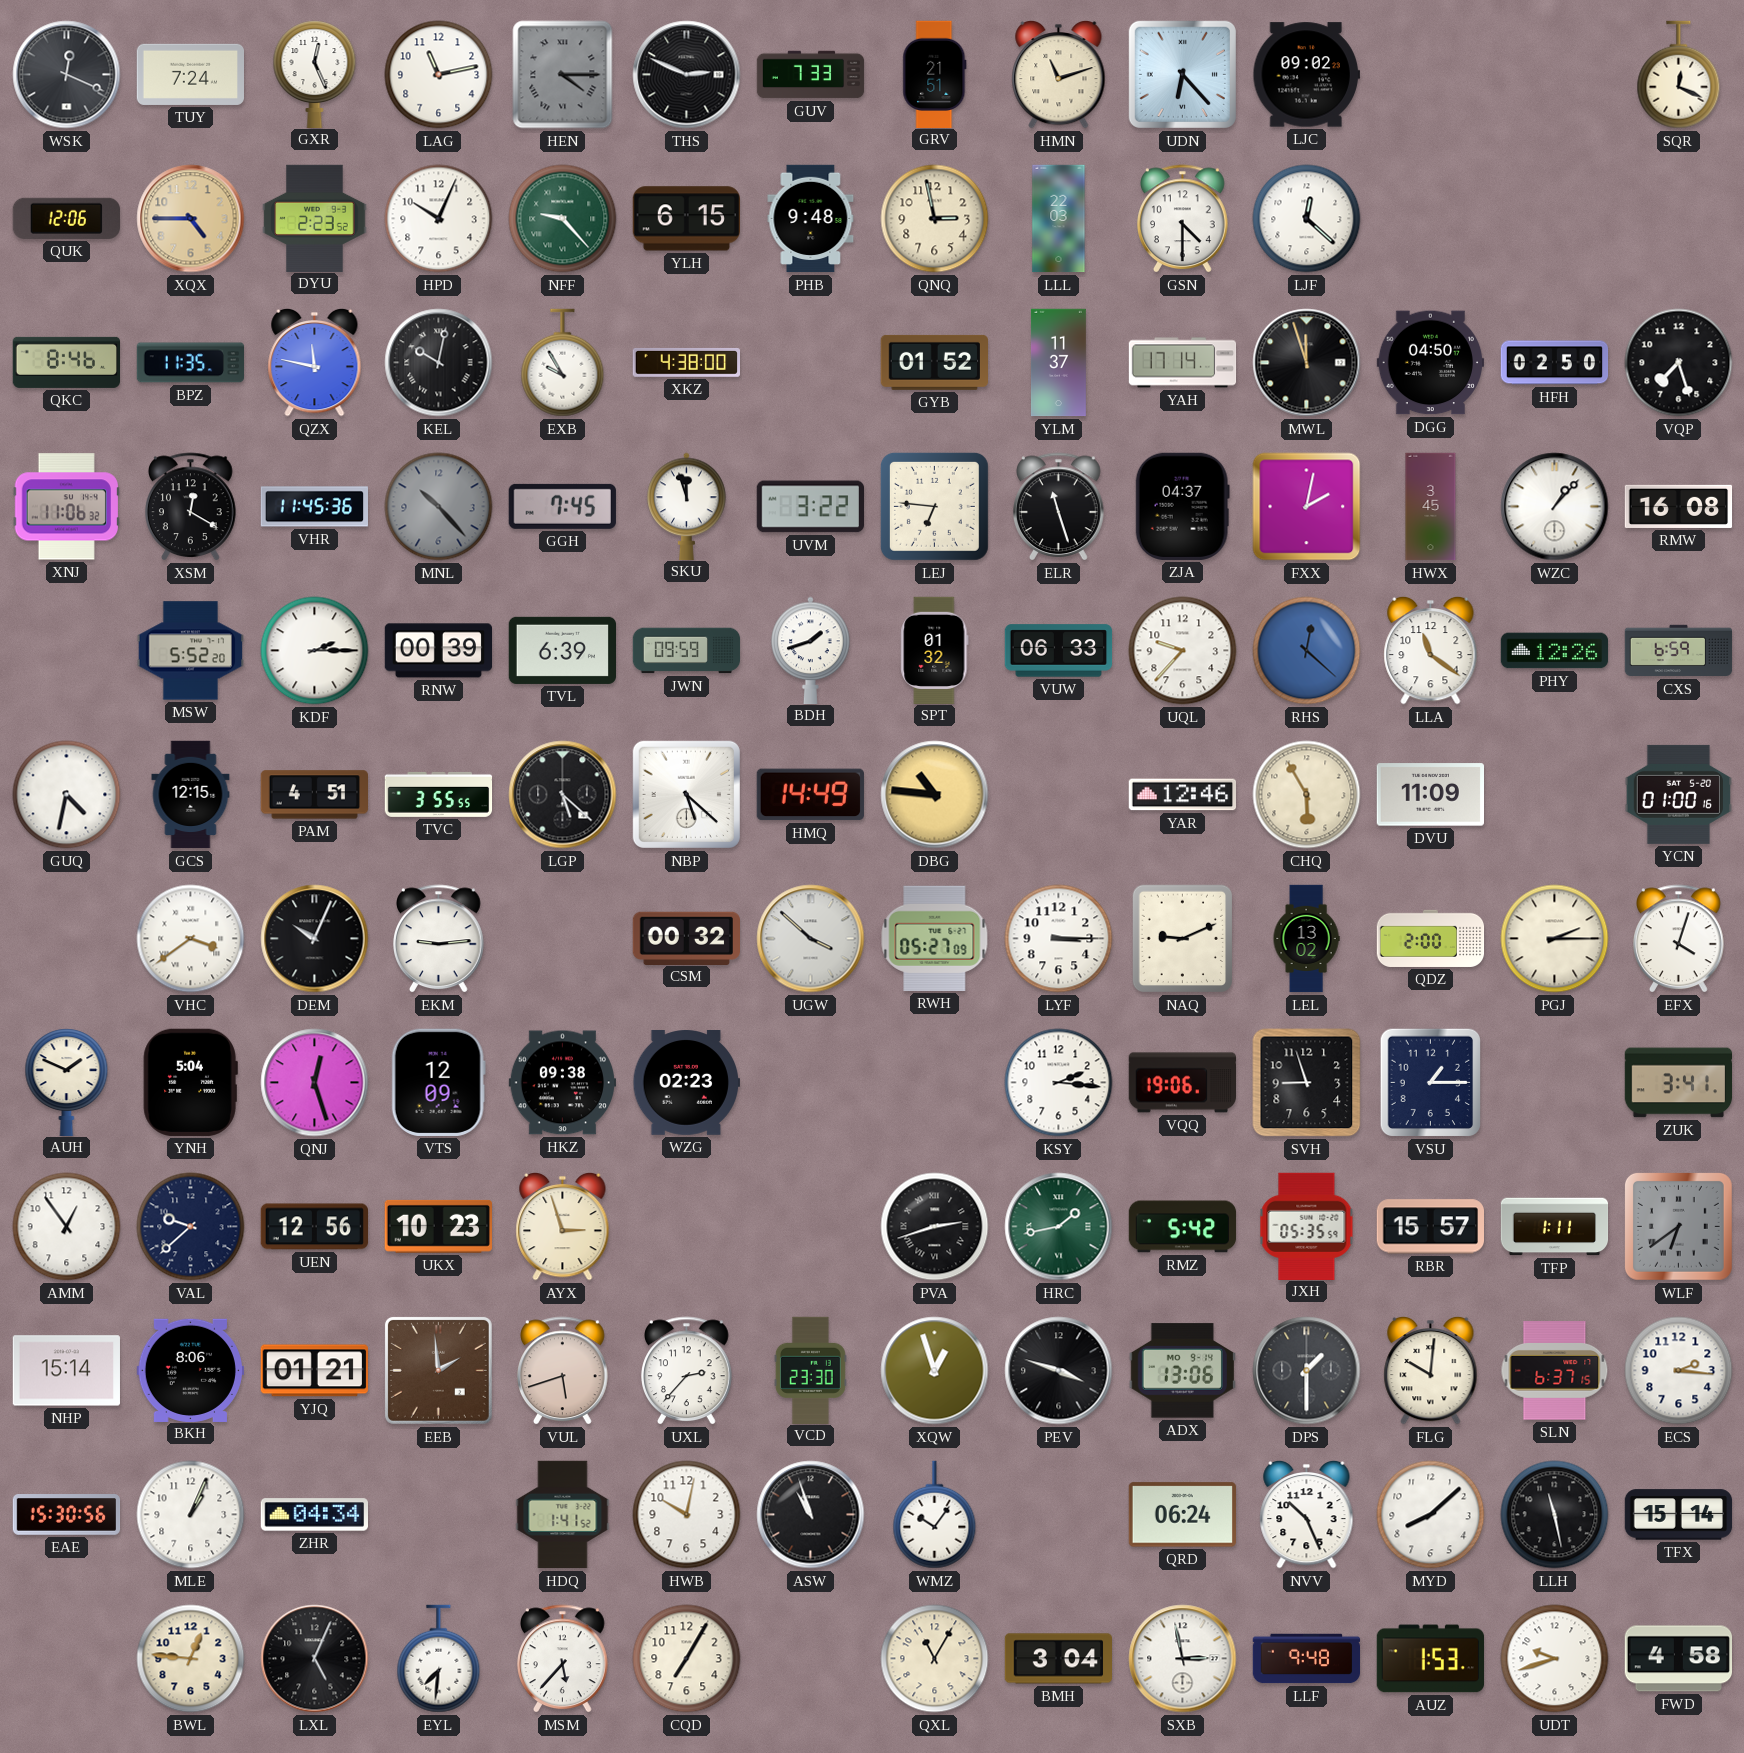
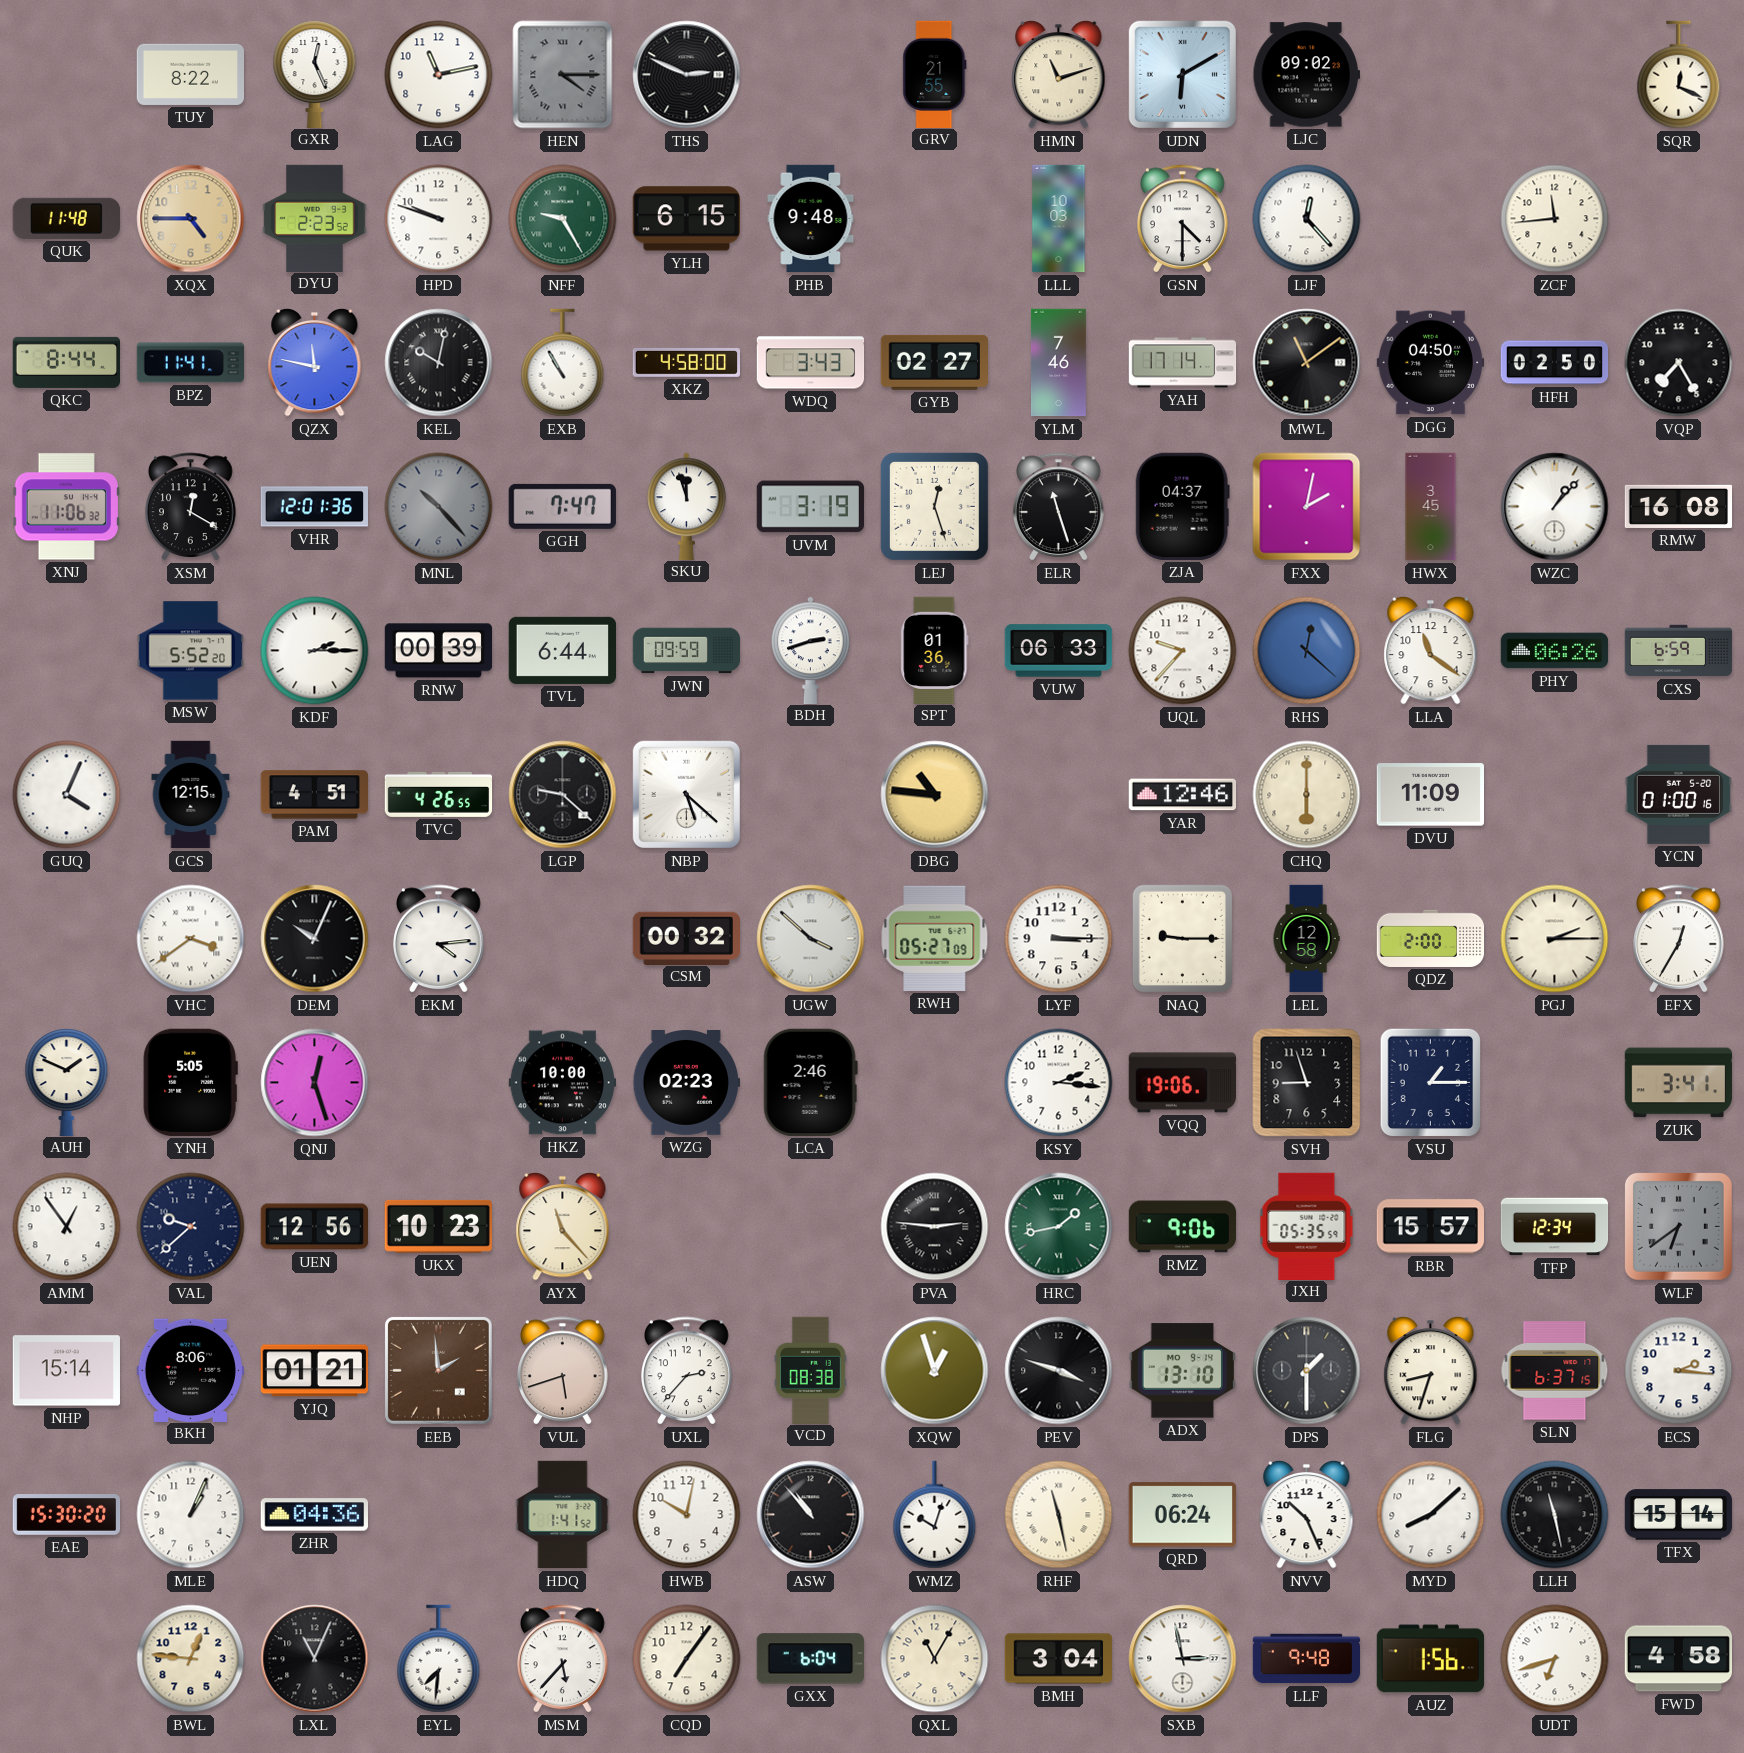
WSK: 12:19 -> none (67, 75)
TUY: 7:24 -> 8:22 (190, 74)
GUV: 7:33 -> none (811, 75)
GRV: 21:51 -> 21:55 (935, 74)
UDN: 6:23 -> 6:10 (1182, 74)
QUK: 12:06 -> 11:48 (66, 218)
HPD: 10:04 -> 9:48 (439, 219)
NFF: 9:23 -> 9:25 (563, 219)
QNQ: 2:58 -> none (935, 219)
LLL: 22:03 -> 10:03 (1059, 219)
LJF: 12:22 -> 12:23 (1307, 219)
ZCF: none -> 11:44 (1555, 219)
QKC: 8:46 -> 8:44 (66, 362)
BPZ: 11:35 -> 11:41 (191, 363)
EXB: 9:55 -> 10:55 (563, 363)
XKZ: 4:38 -> 4:58 (686, 362)
WDQ: none -> 3:43 (811, 363)
GYB: 01:52 -> 02:27 (934, 362)
YLM: 11:37 -> 7:46 (1058, 363)
MWL: 11:57 -> 11:09 (1307, 363)
VQP: 7:27 -> 7:25 (1679, 363)
VHR: 11:45 -> 12:01 (314, 507)
GGH: 7:45 -> 7:47 (562, 506)
UVM: 3:22 -> 3:19 (810, 507)
LEJ: 6:46 -> 12:27 (934, 506)
TVL: 6:39 -> 6:44 (562, 650)
BDH: 1:42 -> 2:42 (811, 650)
SPT: 01:32 -> 01:36 (935, 650)
PHY: 12:26 -> 06:26 (1555, 651)
GUQ: 4:32 -> 4:04 (67, 795)
TVC: 3:55 -> 4:26 (439, 794)
LGP: 5:22 -> 9:22 (563, 795)
HMQ: 14:49 -> none (810, 795)
CHQ: 5:55 -> 6:00 (1307, 795)
EKM: 9:14 -> 4:14 (439, 939)
NAQ: 9:11 -> 9:15 (1182, 939)
LEL: 13:02 -> 12:58 (1306, 939)
EFX: 4:03 -> 12:35 (1679, 939)
YNH: 5:04 -> 5:05 (190, 1082)
VTS: 12:09 -> none (438, 1082)
HKZ: 09:38 -> 10:00 (562, 1083)
LCA: none -> 2:46 (810, 1082)
AYX: 2:57 -> 11:23 (563, 1226)
PVA: 2:42 -> 2:46 (935, 1227)
RMZ: 5:42 -> 9:06 (1183, 1227)
TFP: 1:11 -> 12:34 (1555, 1227)
VCD: 23:30 -> 08:38 (810, 1370)
ADX: 13:06 -> 13:10 (1182, 1371)
FLG: 10:01 -> 8:33 (1431, 1370)
EAE: 15:30:56 -> 15:30:20 (67, 1515)
ZHR: 04:34 -> 04:36 (314, 1515)
ASW: 10:57 -> 10:53 (811, 1515)
WMZ: 10:06 -> 10:03 (935, 1515)
RHF: none -> 11:28 (1059, 1515)
LXL: 5:04 -> 11:04 (315, 1659)
CQD: 7:05 -> 7:06 (687, 1659)
GXX: none -> 6:04 (810, 1659)
AUZ: 1:53 -> 1:56 (1430, 1659)
UDT: 9:42 -> 6:42 (1555, 1659)
